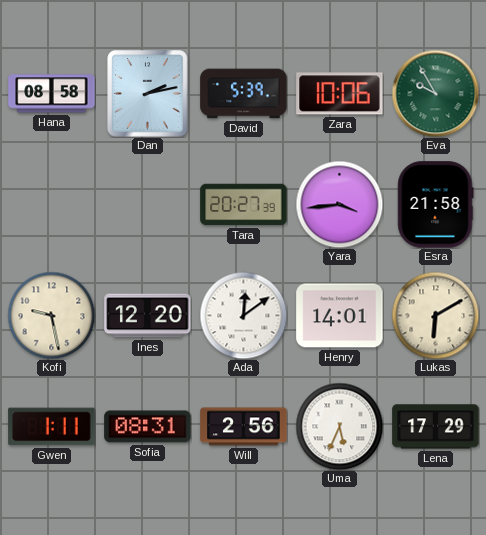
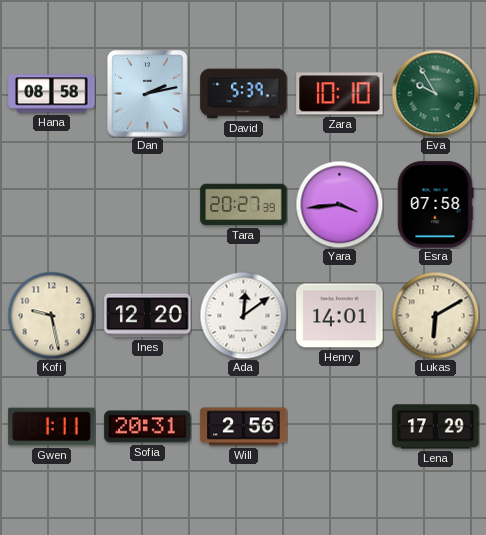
Zara: 10:06 -> 10:10 (340, 94)
Esra: 21:58 -> 07:58 (436, 205)
Sofia: 08:31 -> 20:31 (148, 427)
Uma: 5:34 -> none (339, 426)
